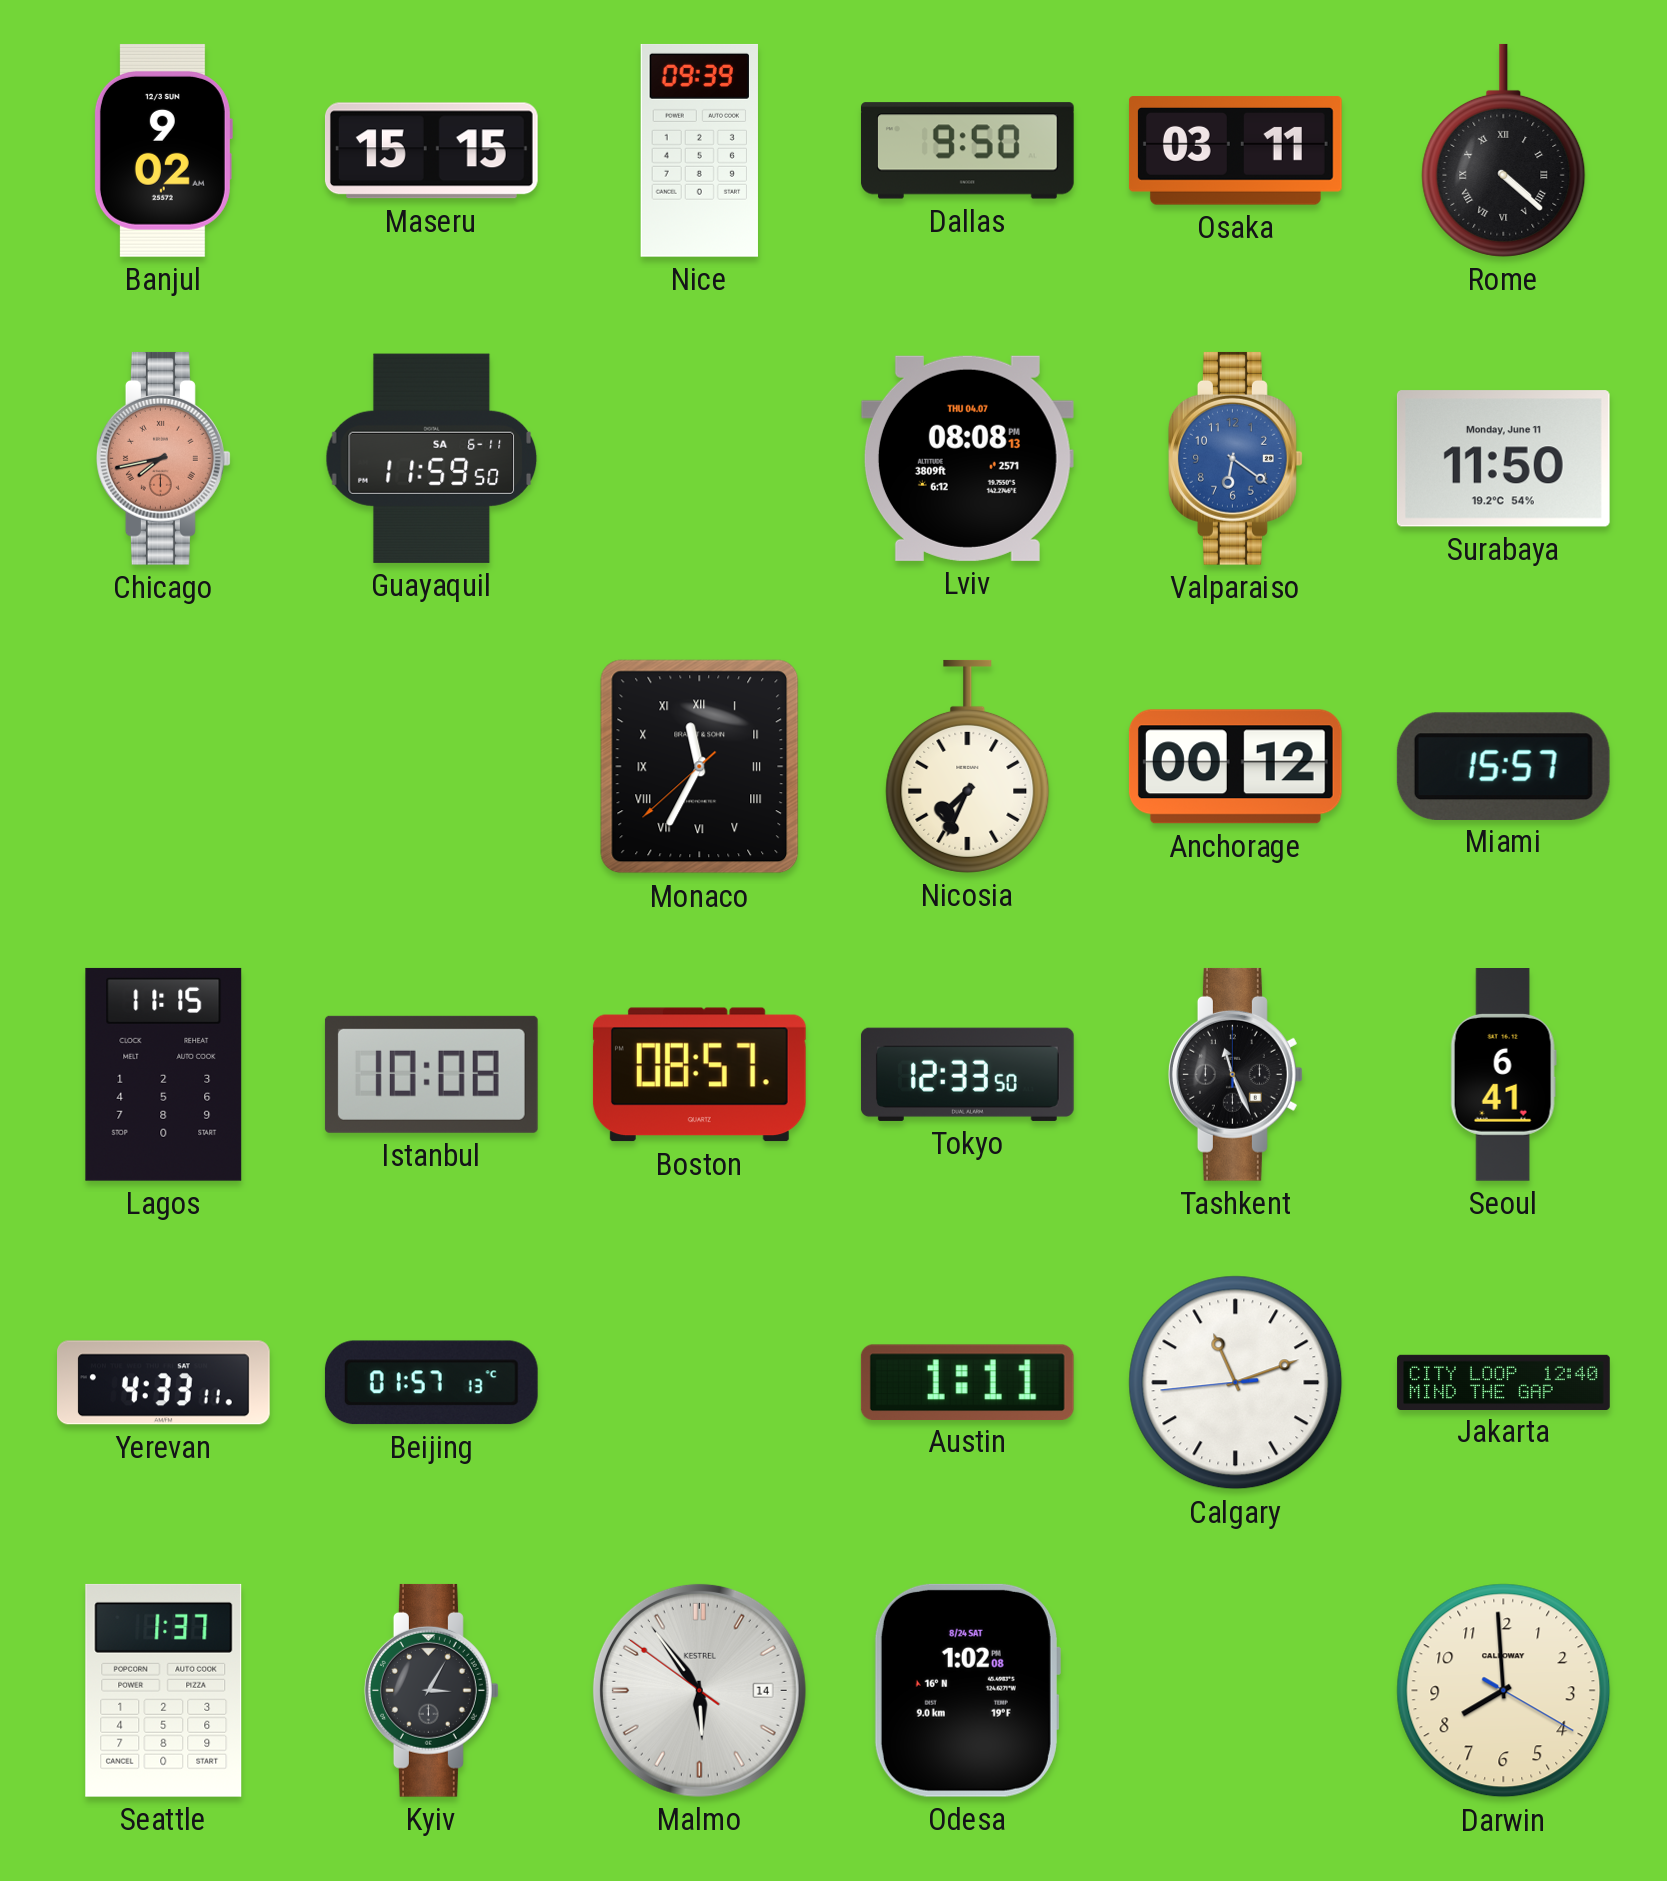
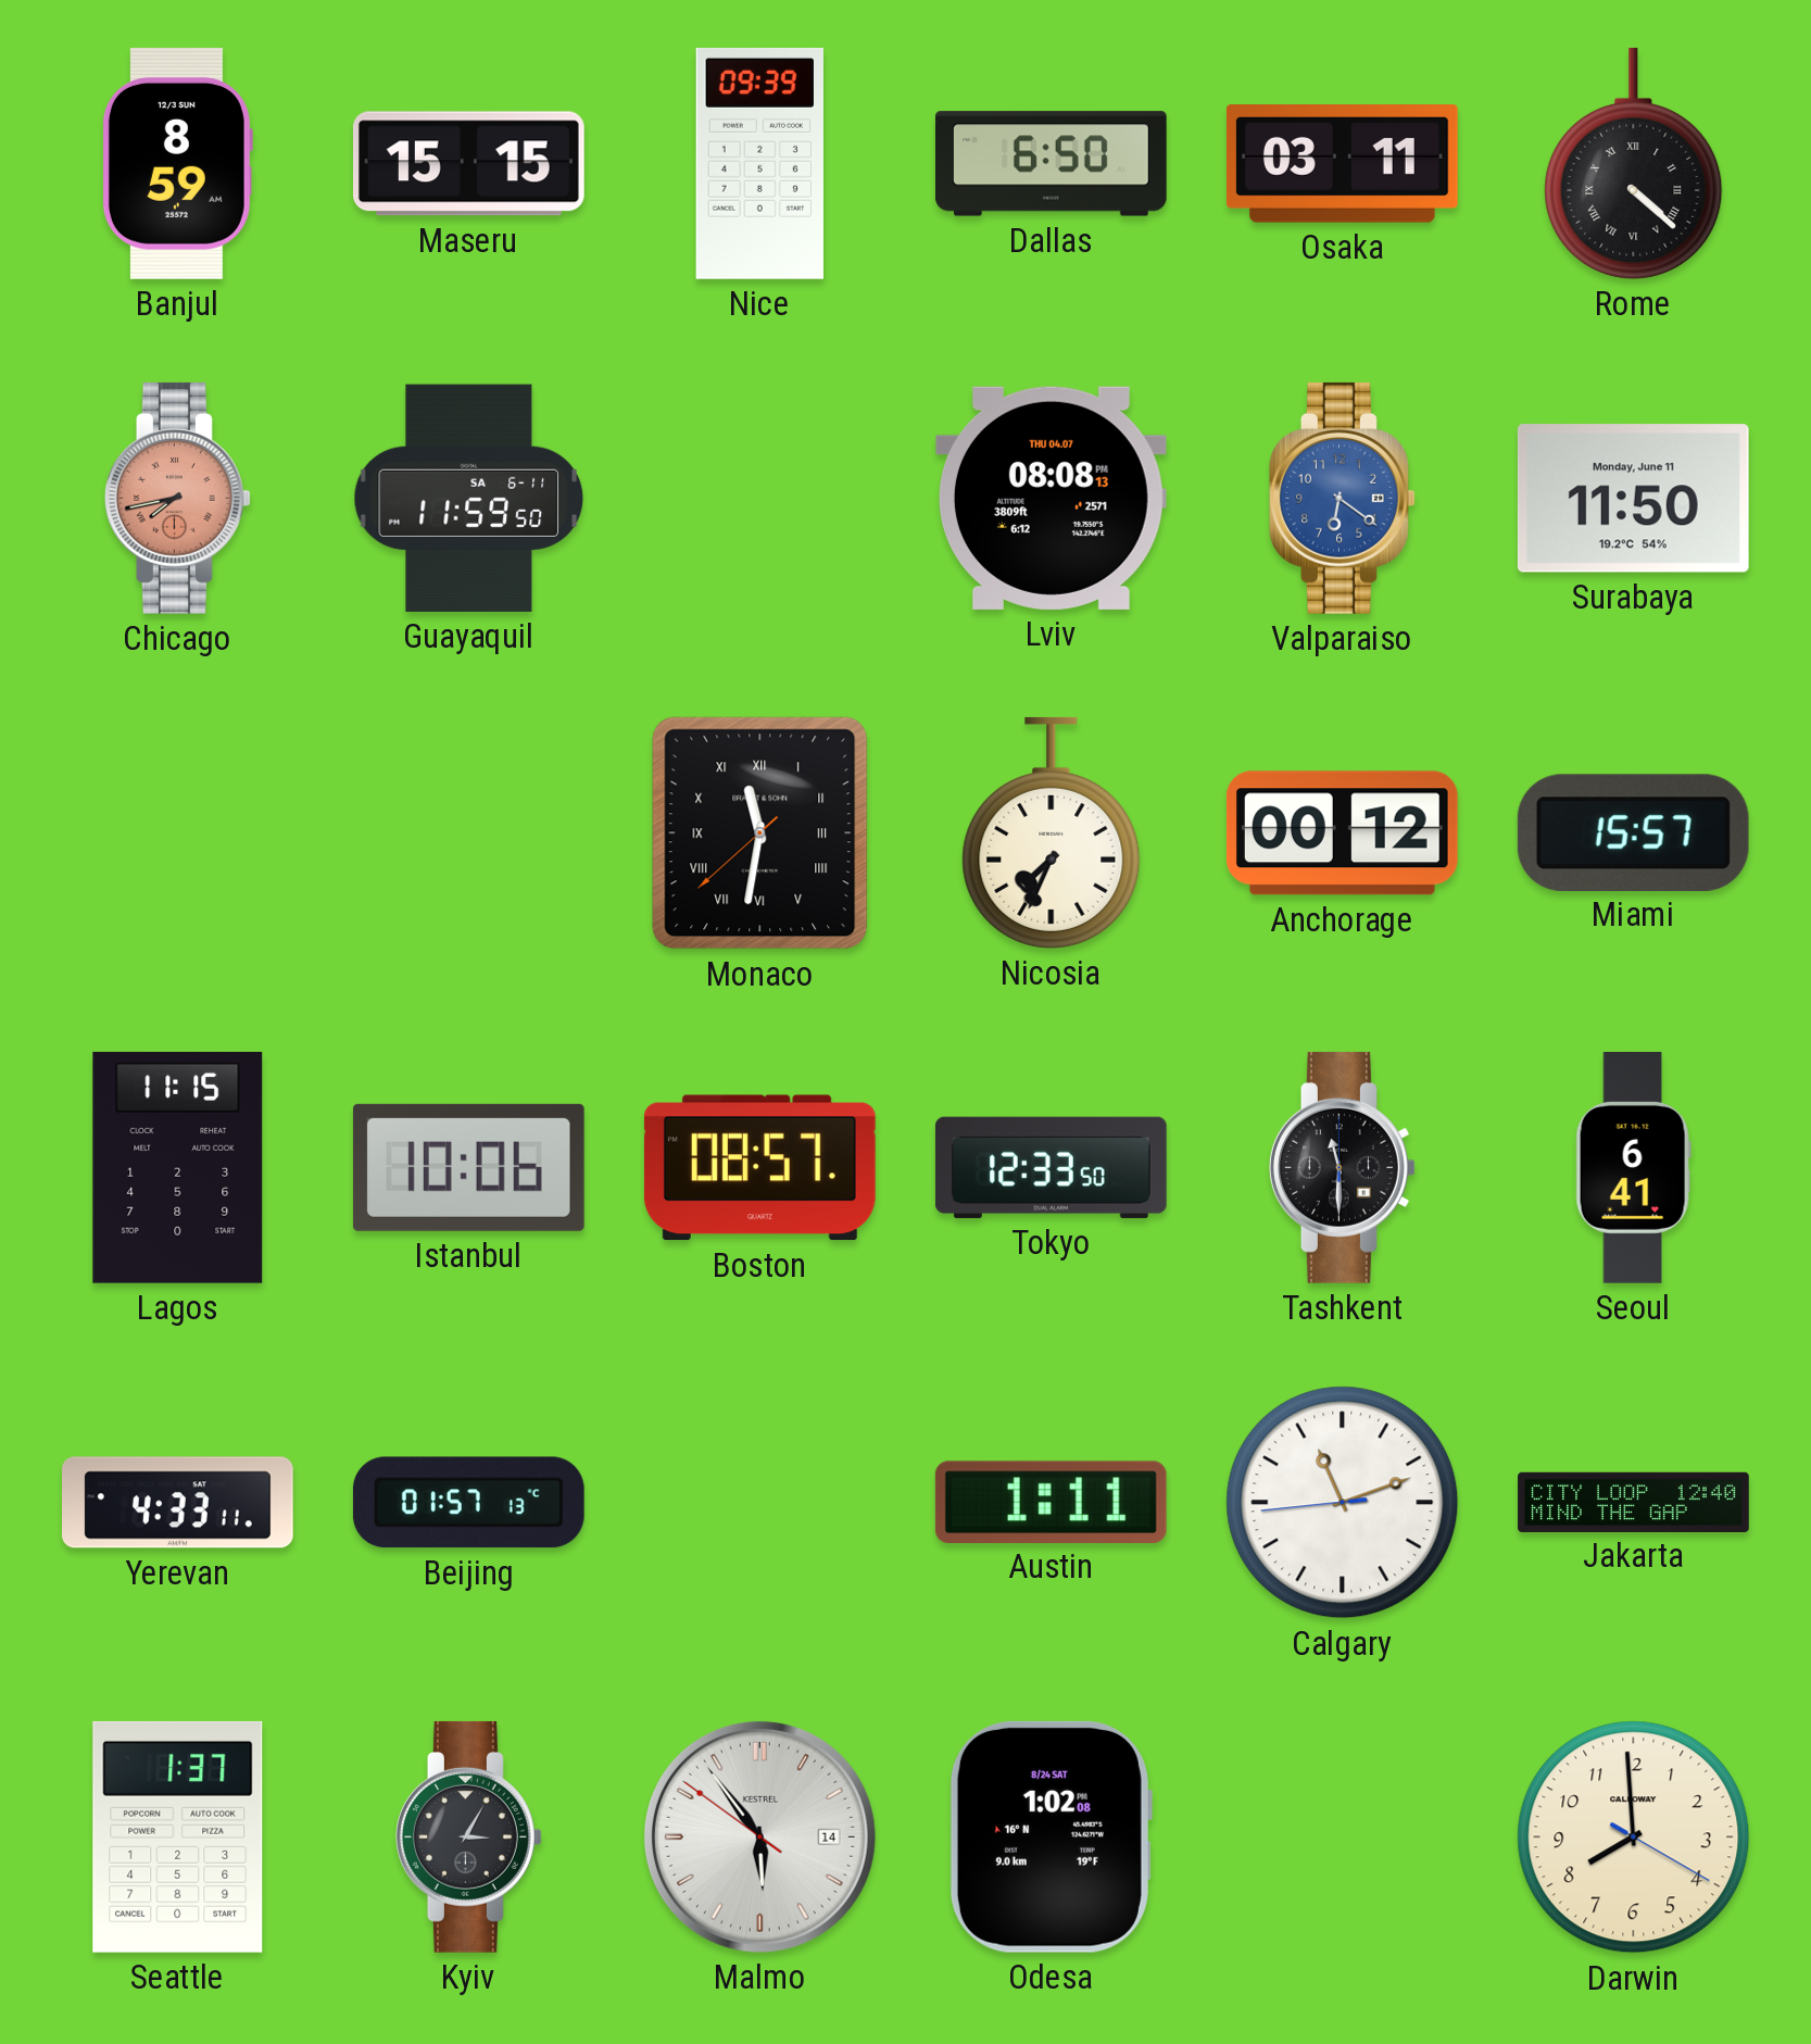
Banjul: 9:02 -> 8:59 (177, 163)
Dallas: 9:50 -> 6:50 (1051, 164)
Monaco: 11:34 -> 11:31 (760, 833)
Istanbul: 10:08 -> 10:06 (468, 1167)
Tashkent: 11:26 -> 11:30 (1342, 1167)
